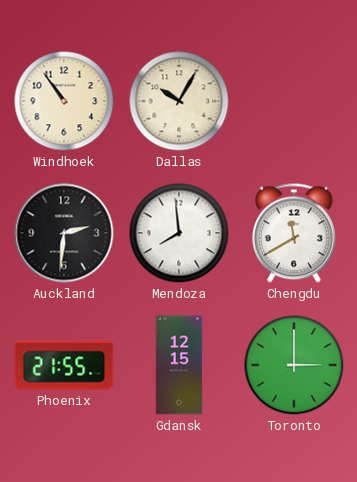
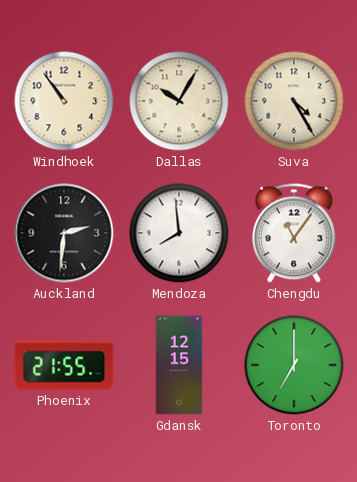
Suva: none -> 4:25 (294, 101)
Chengdu: 11:40 -> 11:06 (294, 233)
Toronto: 3:00 -> 7:00 (294, 365)
